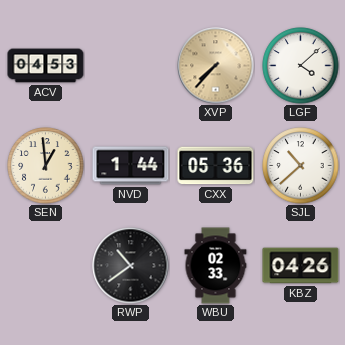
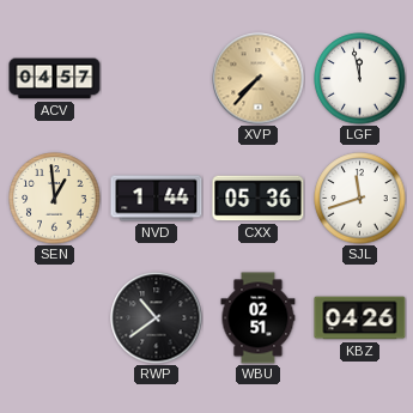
ACV: 04:53 -> 04:57 (55, 79)
LGF: 4:08 -> 11:58 (360, 79)
SJL: 10:38 -> 11:42 (360, 199)
WBU: 02:33 -> 02:51 (259, 318)
